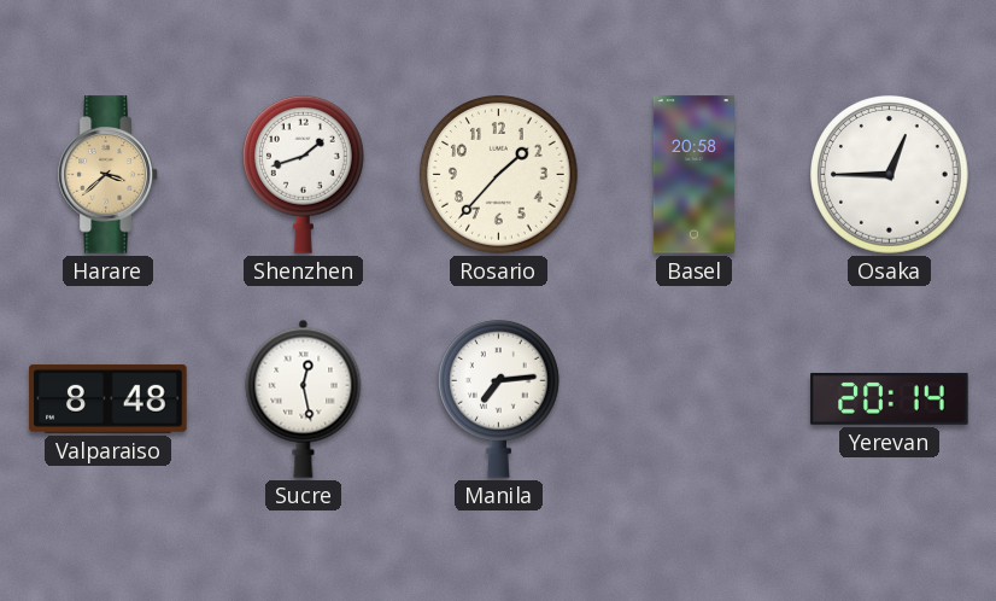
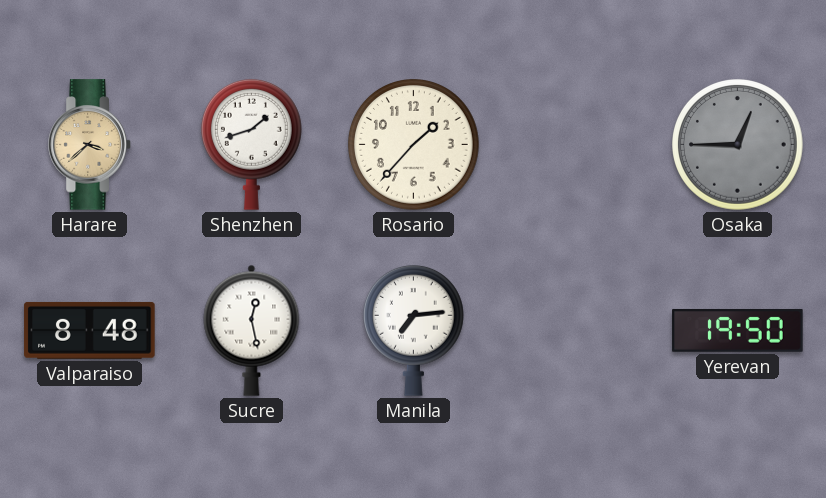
Basel: 20:58 -> none (693, 175)
Osaka dial: white -> grey (738, 145)
Yerevan: 20:14 -> 19:50 (738, 330)
